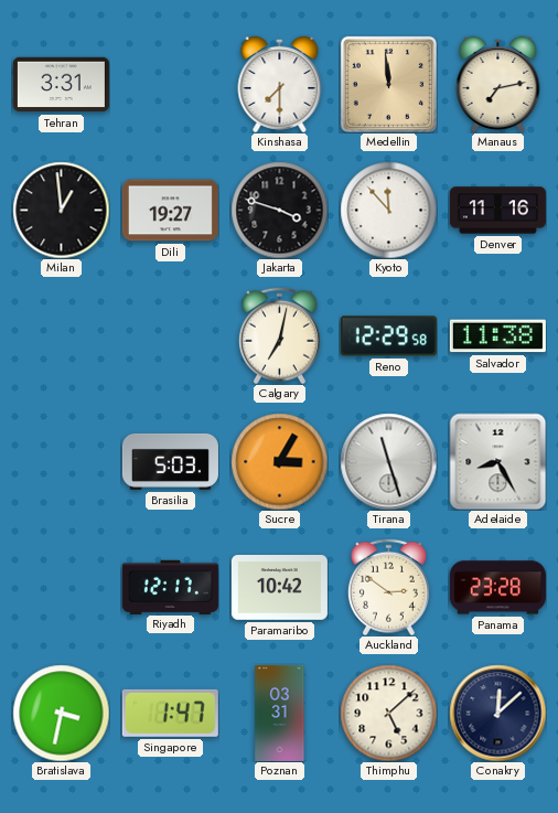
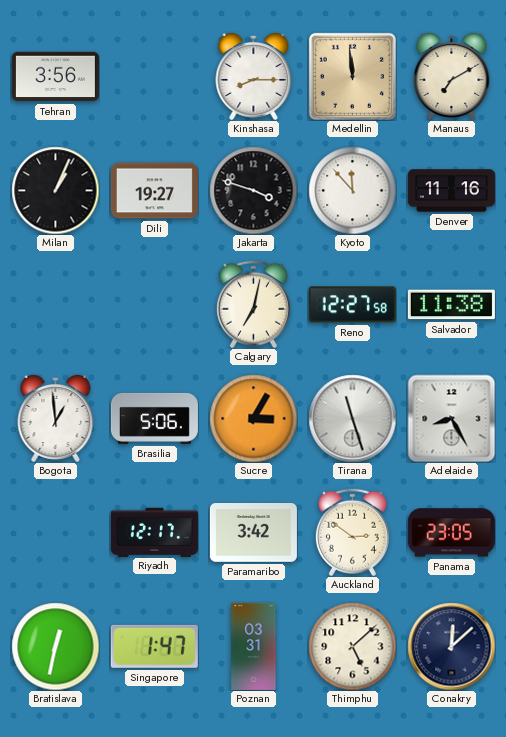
Tehran: 3:31 -> 3:56 (55, 77)
Kinshasa: 7:30 -> 8:15 (254, 76)
Manaus: 7:13 -> 7:10 (452, 76)
Milan: 12:59 -> 1:04 (55, 190)
Reno: 12:29 -> 12:27 (352, 305)
Bogota: none -> 12:59 (56, 418)
Brasilia: 5:03 -> 5:06 (154, 418)
Paramaribo: 10:42 -> 3:42 (253, 533)
Panama: 23:28 -> 23:05 (451, 533)
Bratislava: 3:32 -> 12:32 (55, 646)
